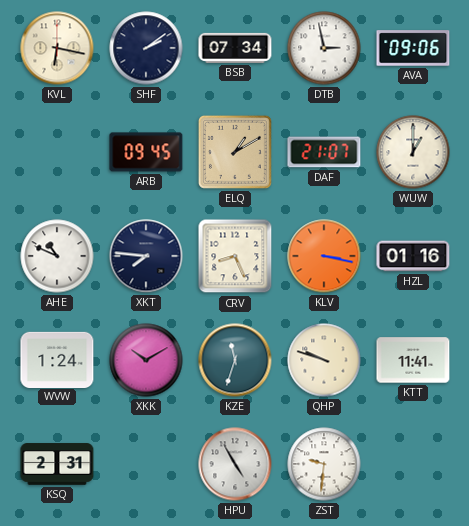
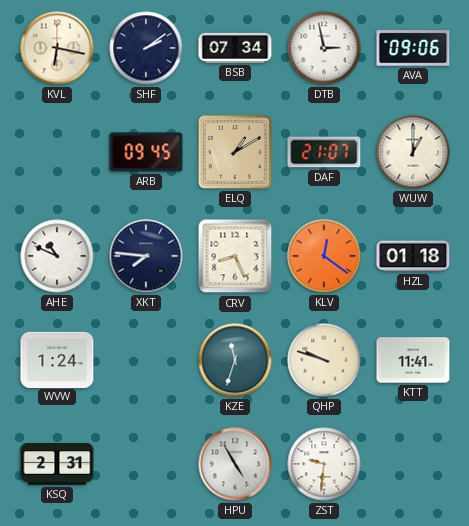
KLV: 3:17 -> 12:21 (324, 256)
HZL: 01:16 -> 01:18 (413, 256)
XKK: 10:10 -> none (146, 360)
